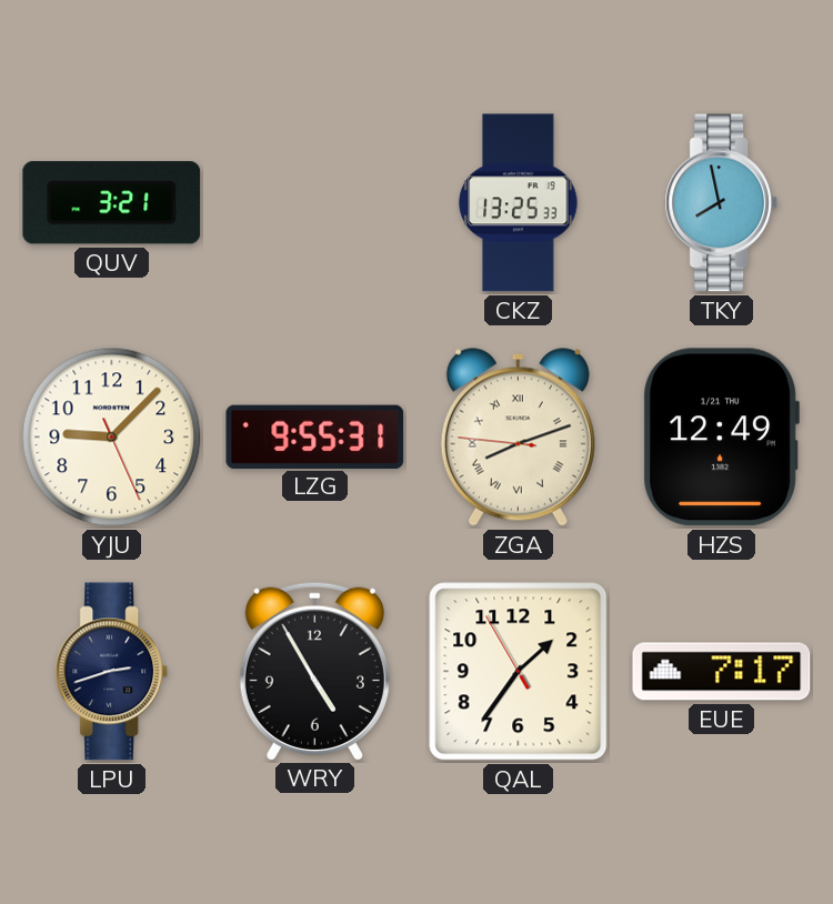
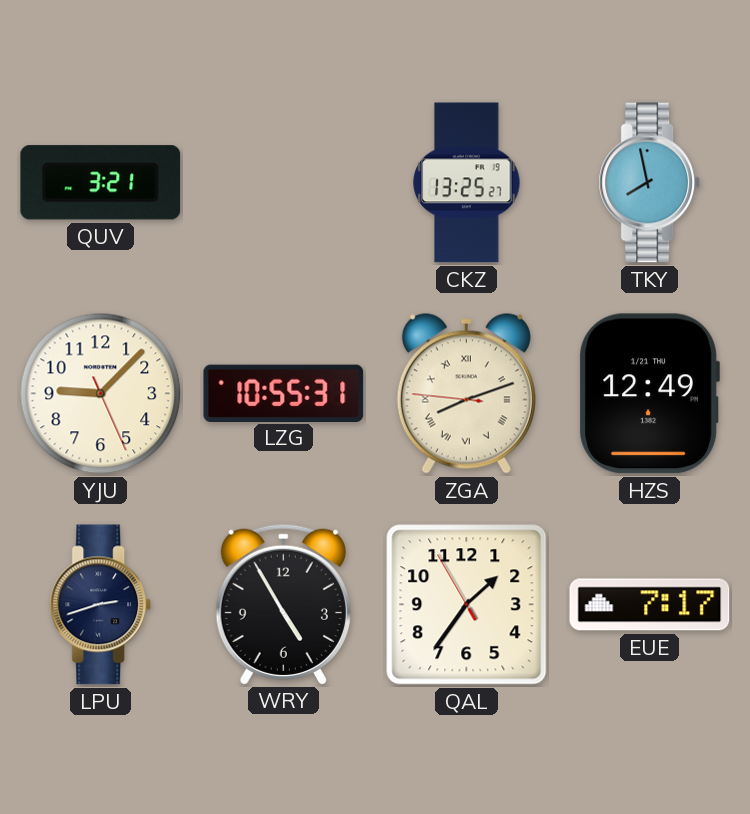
CKZ: 13:25:33 -> 13:25:27 (467, 183)
LZG: 9:55 -> 10:55 (284, 393)
